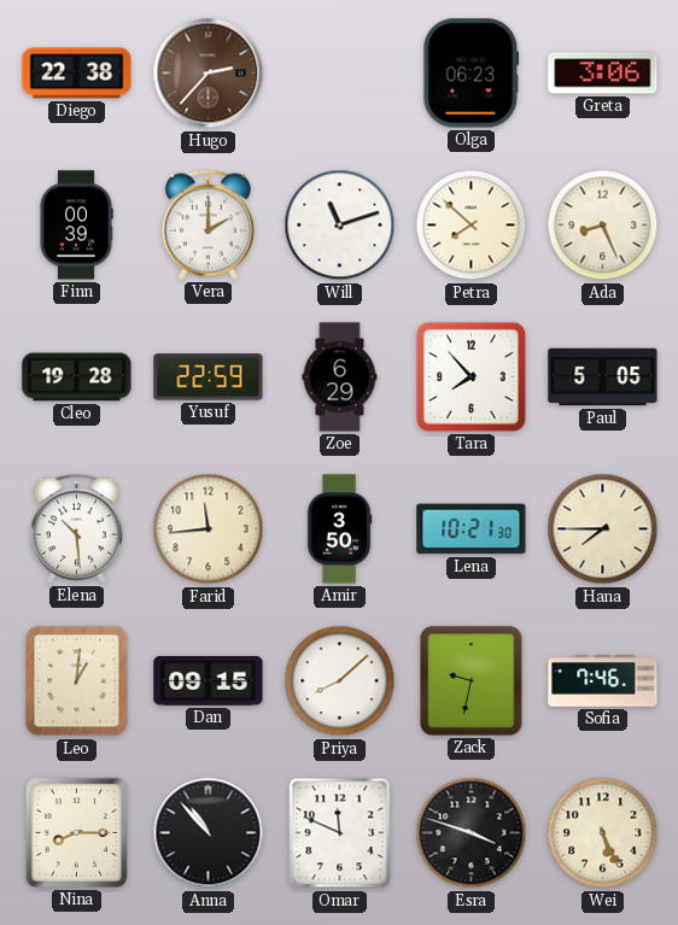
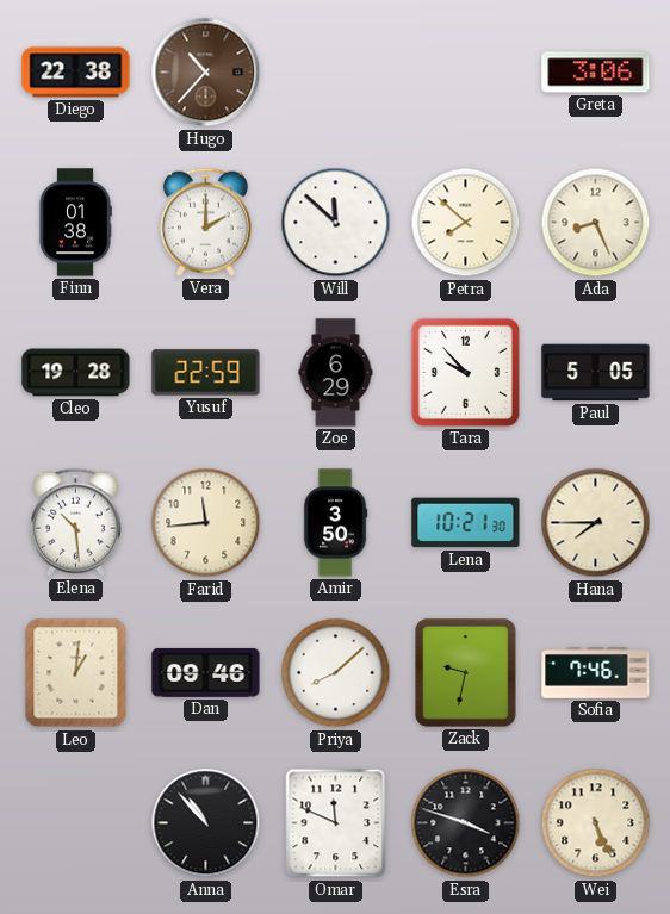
Hugo: 2:37 -> 10:37 (206, 73)
Olga: 06:23 -> none (472, 74)
Finn: 00:39 -> 01:38 (75, 223)
Will: 11:12 -> 11:52 (336, 223)
Tara: 7:53 -> 9:53 (465, 372)
Dan: 09:15 -> 09:46 (206, 672)
Nina: 8:15 -> none (76, 832)
